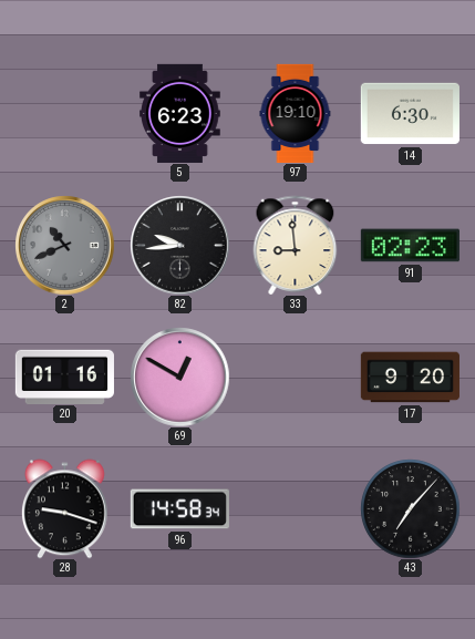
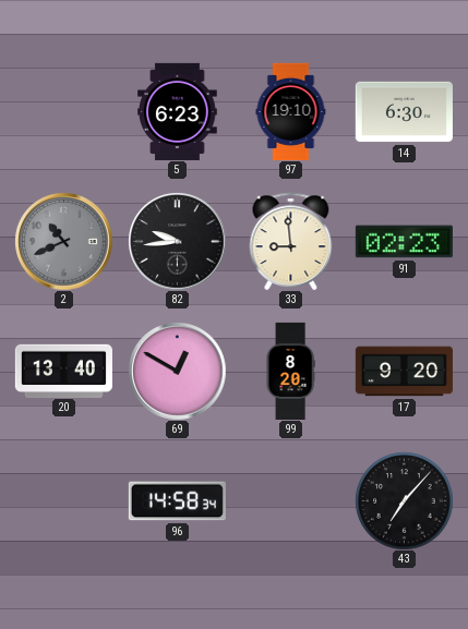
20: 01:16 -> 13:40 (63, 371)
99: none -> 8:20 (290, 371)
28: 9:18 -> none (65, 508)
